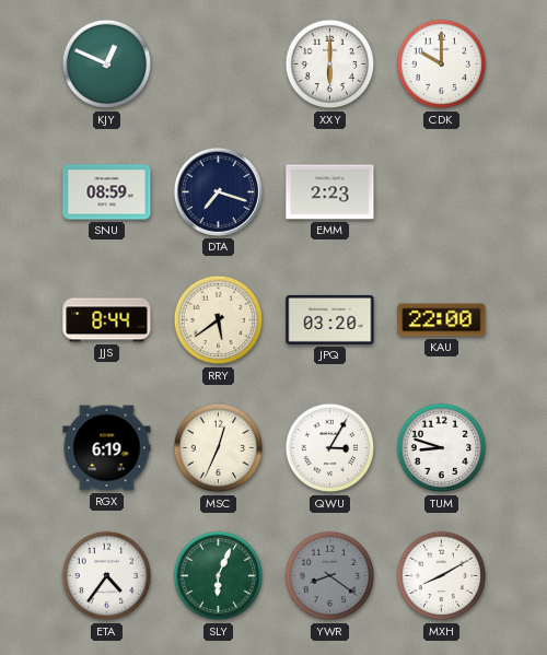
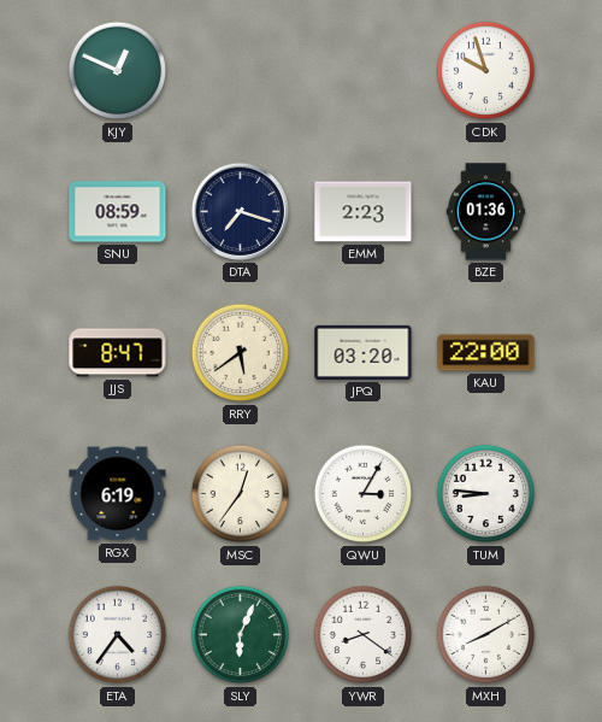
XXY: 6:00 -> none (330, 65)
CDK: 10:00 -> 9:57 (486, 71)
BZE: none -> 01:36 (486, 212)
JJS: 8:44 -> 8:47 (118, 353)
MSC: 12:34 -> 12:36 (241, 494)
TUM: 8:48 -> 8:46 (486, 494)
YWR dial: grey -> white (364, 635)
